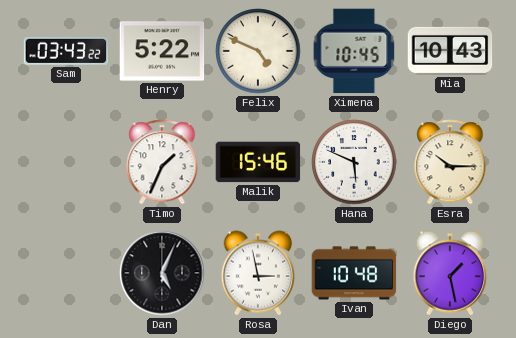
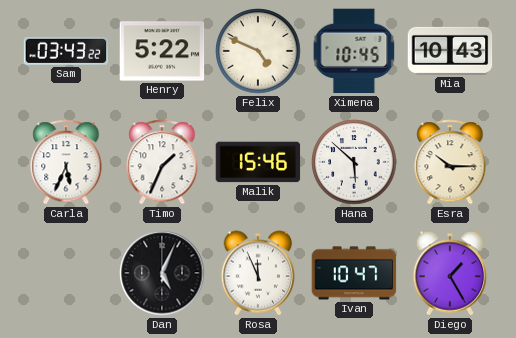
Carla: none -> 5:34 (66, 162)
Hana: 5:49 -> 5:52 (354, 162)
Rosa: 2:58 -> 11:56 (258, 273)
Ivan: 10:48 -> 10:47 (354, 273)
Diego: 1:28 -> 1:25 (450, 273)
